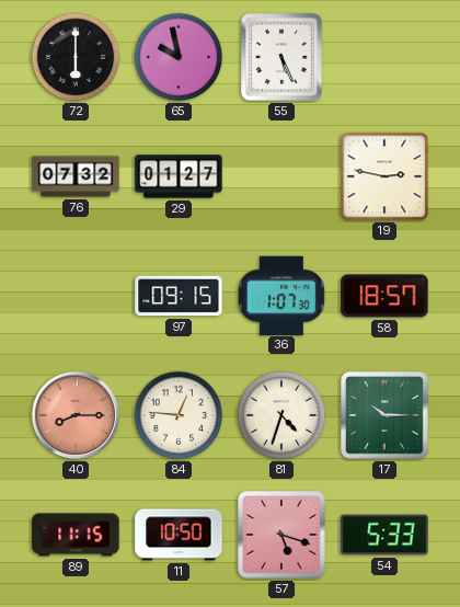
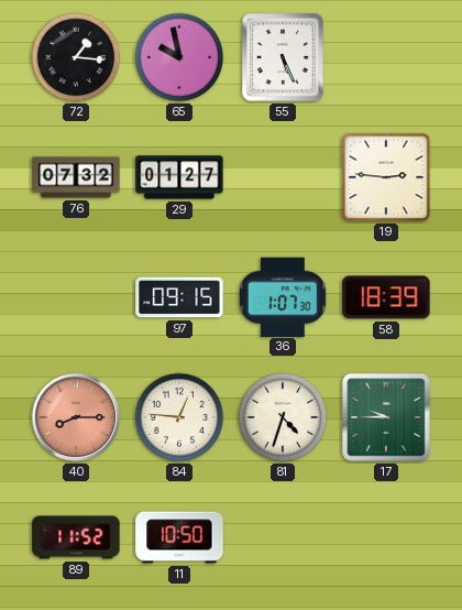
72: 6:00 -> 1:16 (76, 57)
19: 2:47 -> 2:46 (386, 177)
58: 18:57 -> 18:39 (386, 297)
17: 10:15 -> 9:45 (386, 417)
89: 11:15 -> 11:52 (76, 537)
57: 5:18 -> none (281, 535)
54: 5:33 -> none (384, 535)
